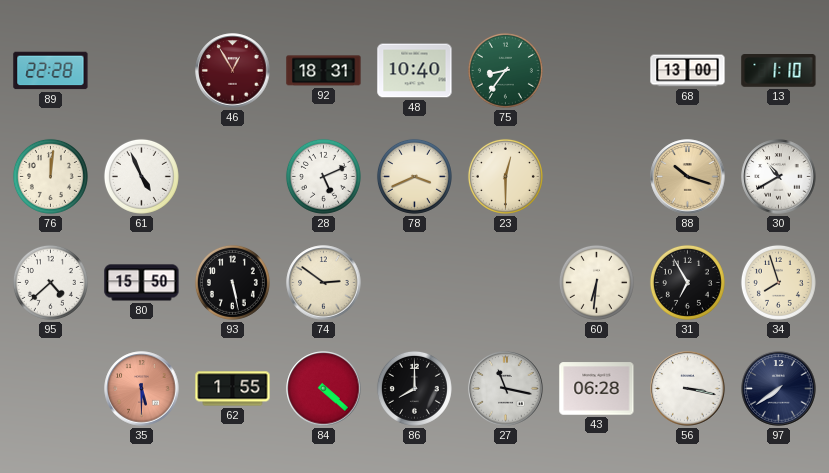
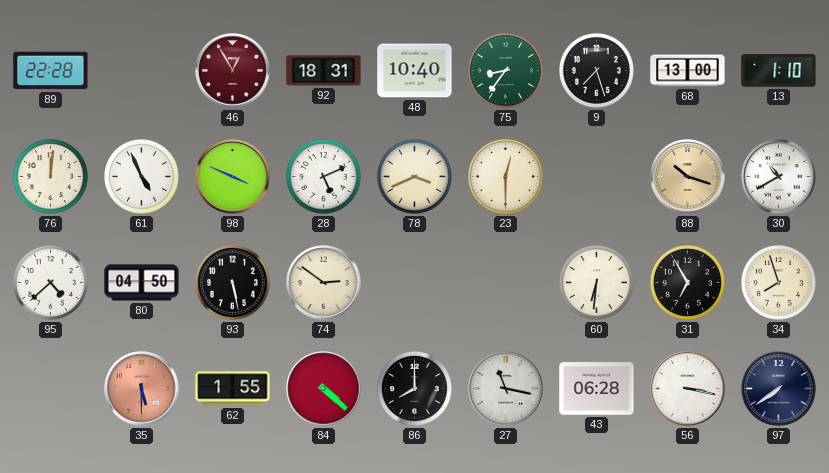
9: none -> 7:27 (596, 70)
98: none -> 3:49 (233, 177)
80: 15:50 -> 04:50 (142, 283)
